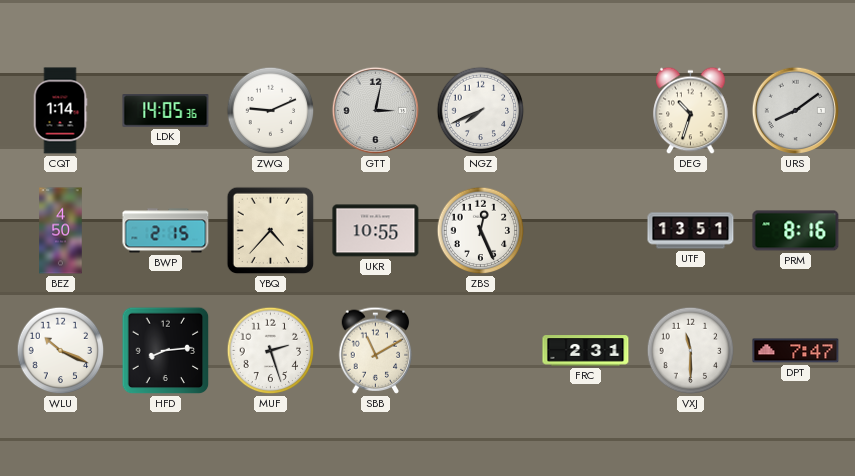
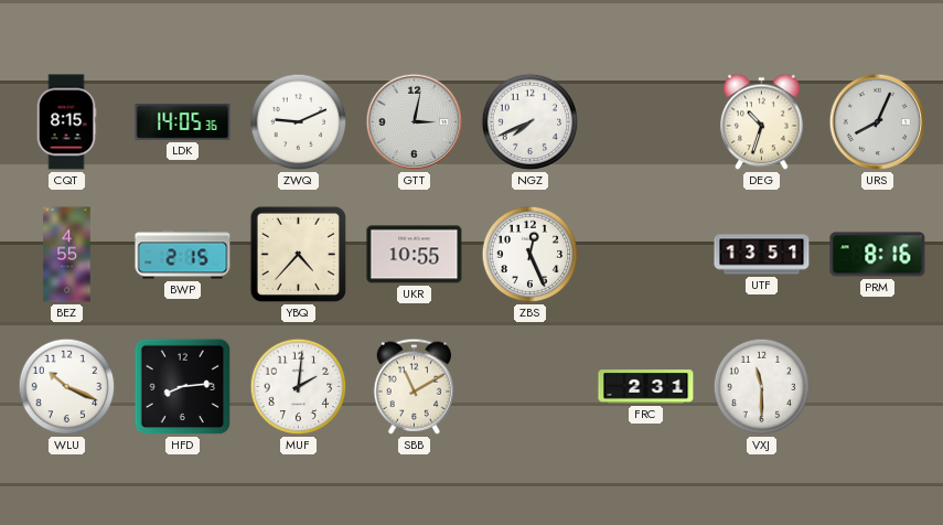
CQT: 1:14 -> 8:15 (66, 122)
URS: 8:09 -> 8:04 (878, 122)
BEZ: 4:50 -> 4:55 (67, 255)
MUF: 2:27 -> 2:01 (299, 387)
DPT: 7:47 -> none (796, 351)
